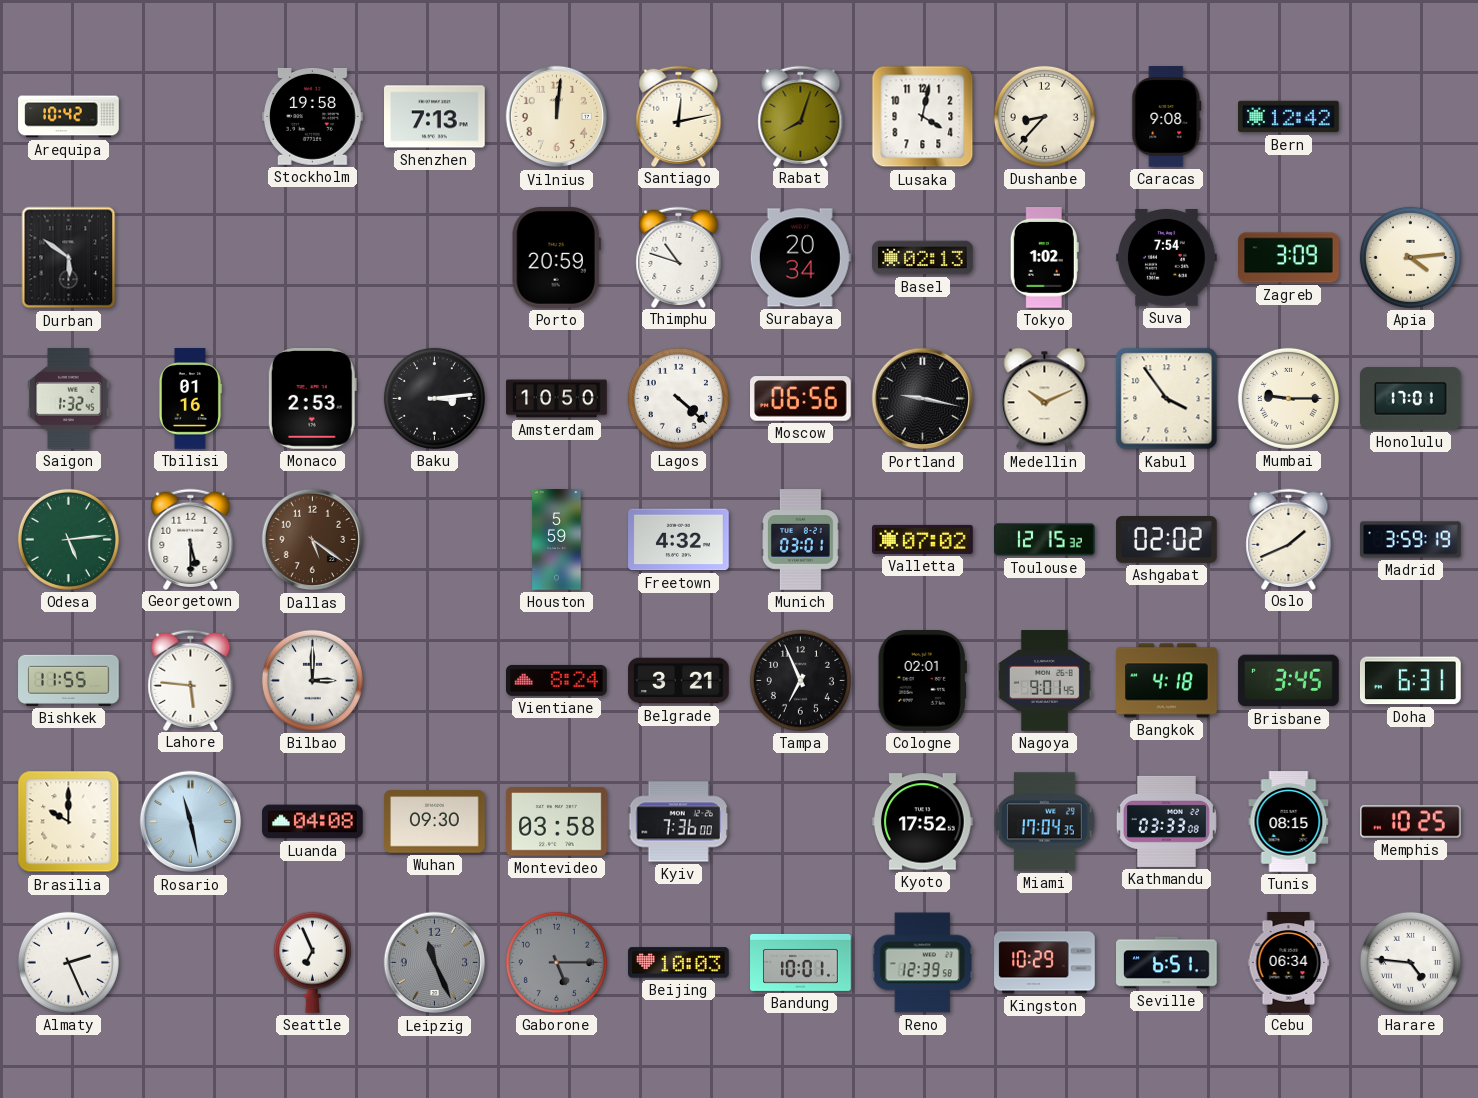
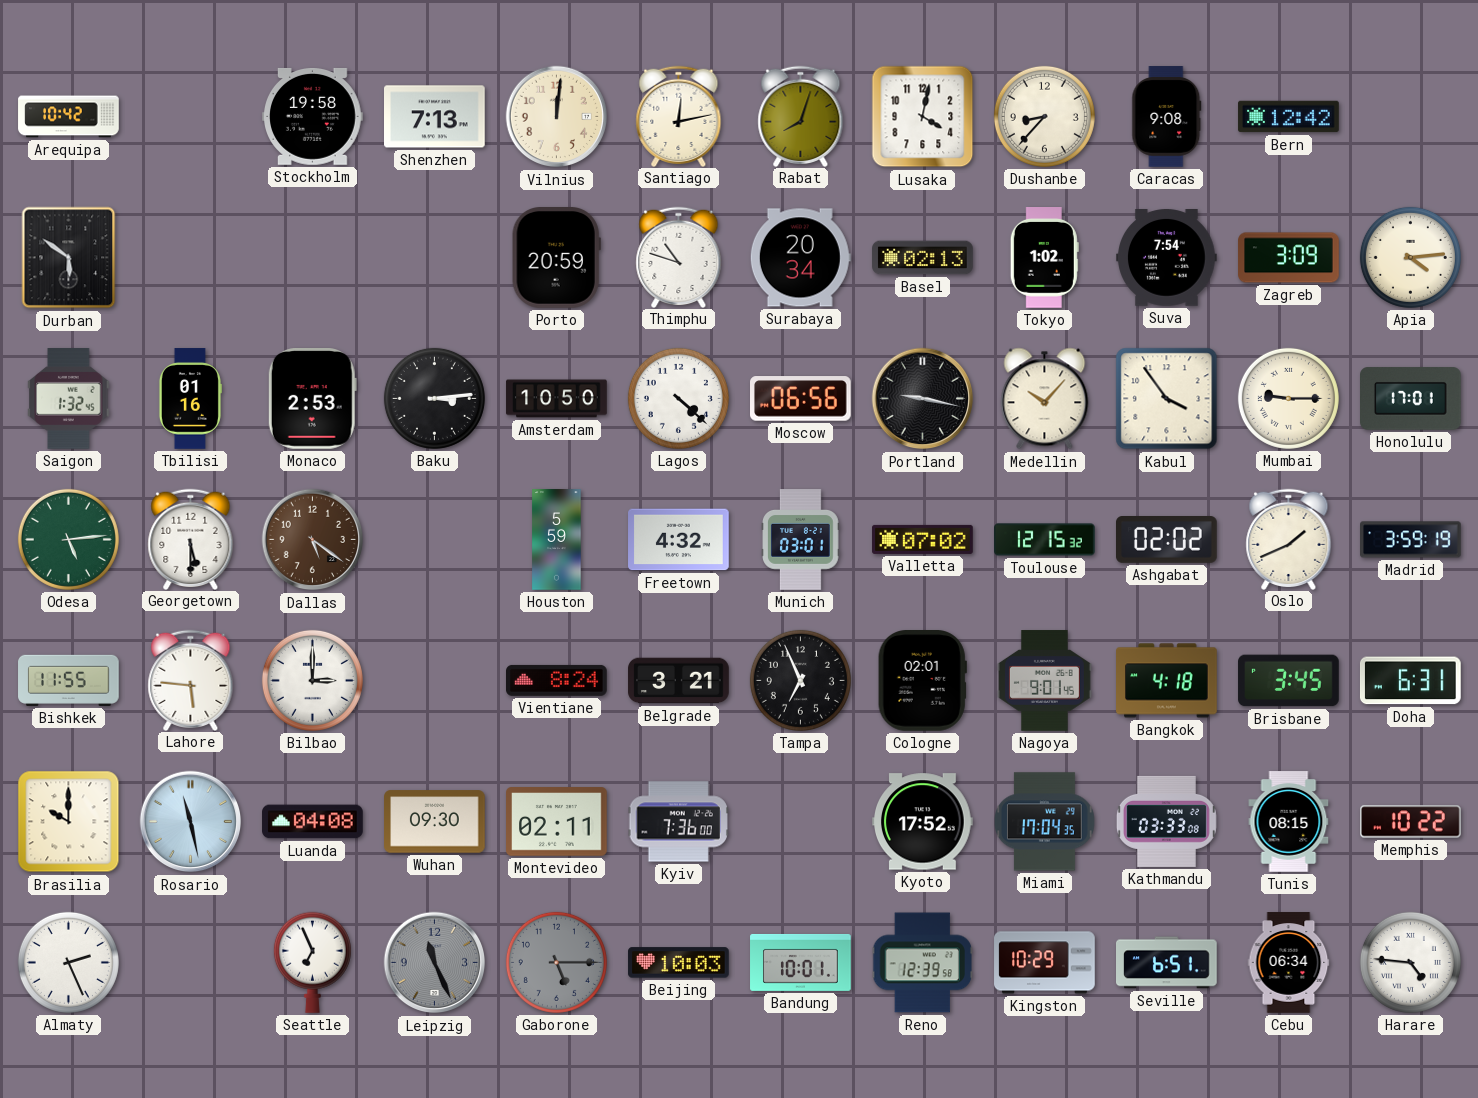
Medellin: 10:11 -> 10:07 (1045, 399)
Montevideo: 03:58 -> 02:11 (557, 822)
Memphis: 10:25 -> 10:22 (1411, 822)
